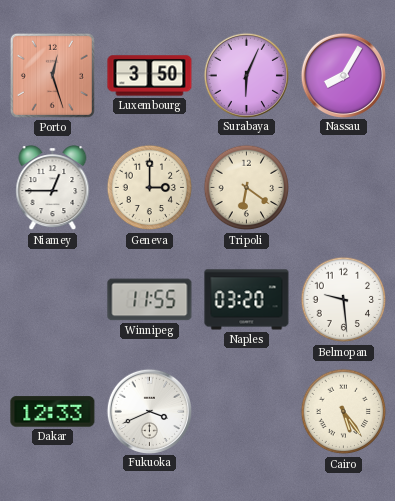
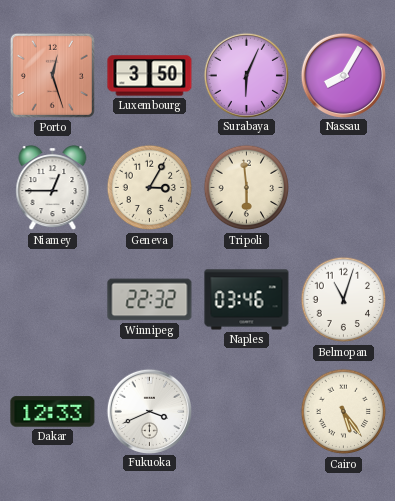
Geneva: 3:00 -> 3:05 (150, 188)
Tripoli: 6:21 -> 5:59 (247, 188)
Winnipeg: 11:55 -> 22:32 (150, 300)
Naples: 03:20 -> 03:46 (247, 300)
Belmopan: 9:29 -> 11:03 (344, 300)
